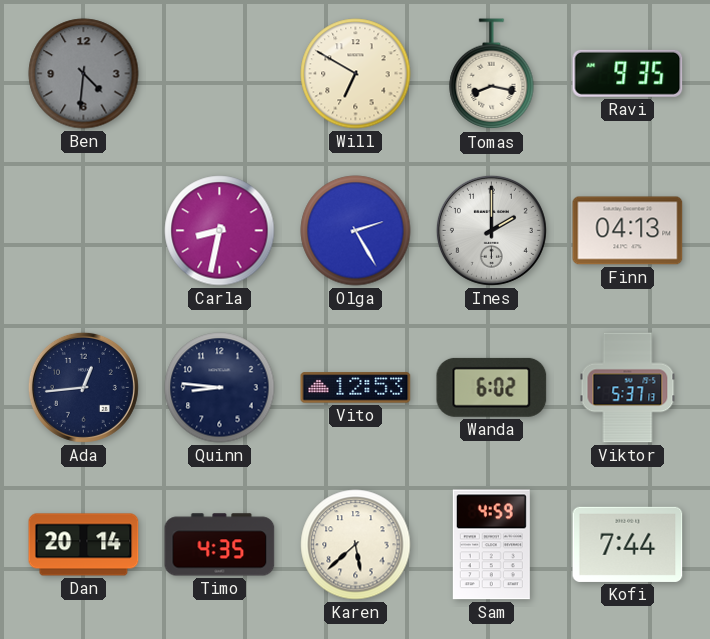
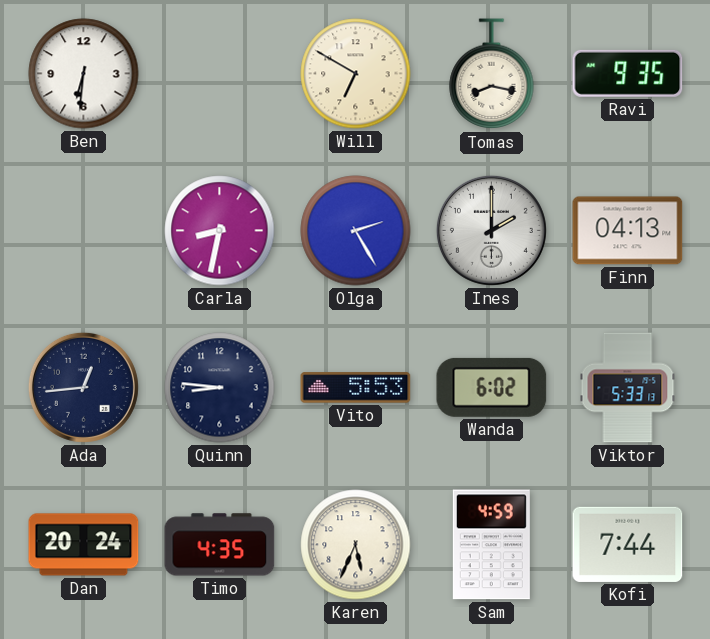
Ben: 4:31 -> 6:31 (84, 74)
Ben dial: grey -> white (84, 74)
Vito: 12:53 -> 5:53 (356, 388)
Viktor: 5:37 -> 5:33 (628, 388)
Dan: 20:14 -> 20:24 (84, 545)
Karen: 5:38 -> 5:34 (356, 545)
